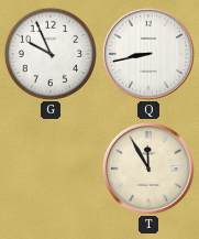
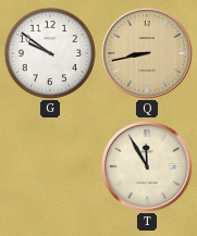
G: 9:56 -> 9:51 (50, 53)
Q dial: white -> champagne (147, 53)
